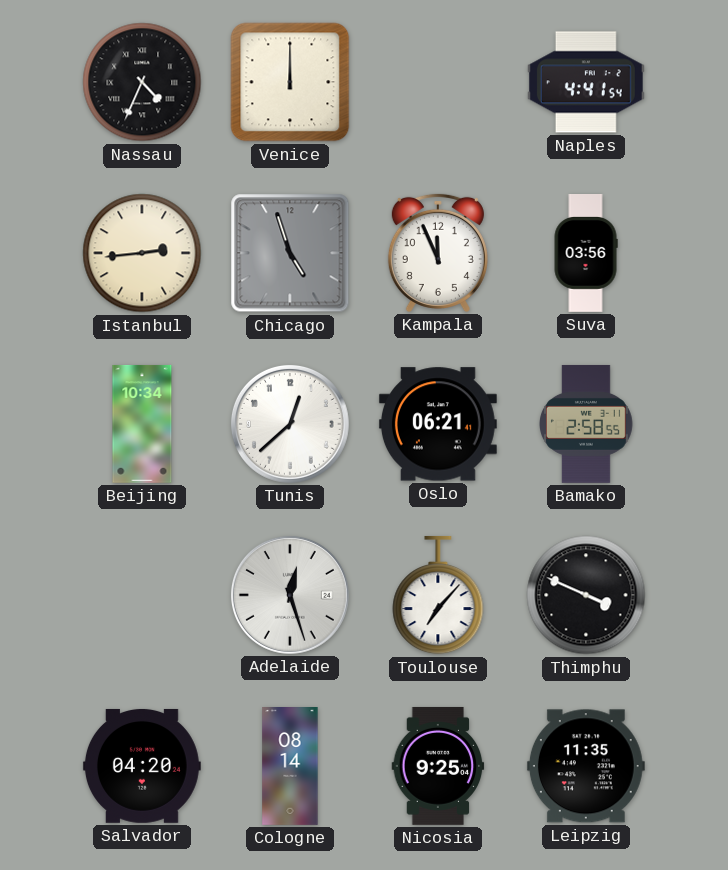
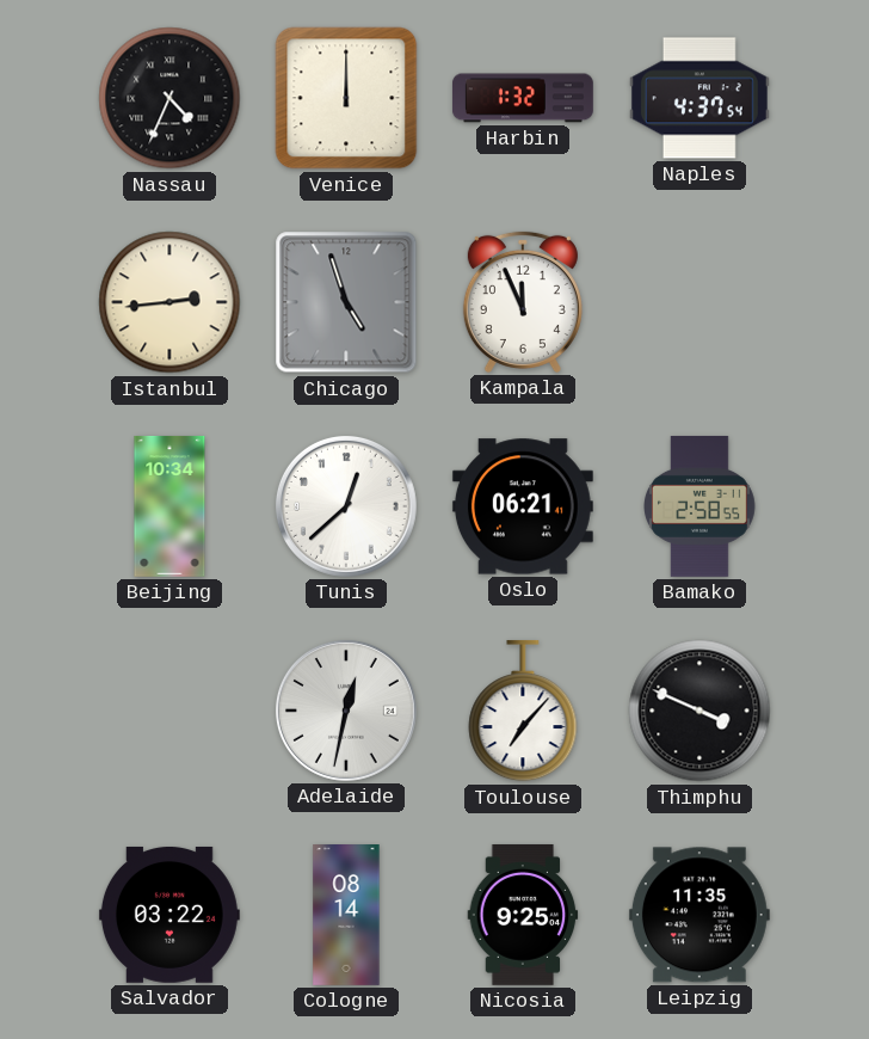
Harbin: none -> 1:32 (523, 98)
Naples: 4:41 -> 4:37 (699, 98)
Suva: 03:56 -> none (586, 254)
Adelaide: 12:27 -> 12:32 (346, 711)
Salvador: 04:20 -> 03:22 (170, 915)
